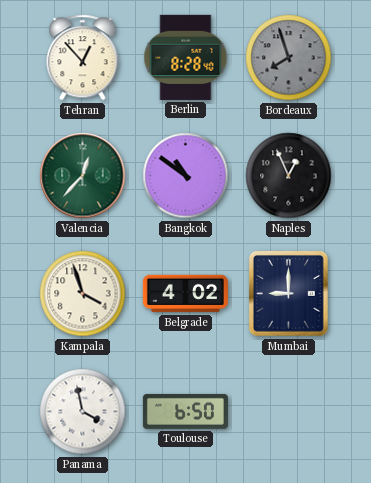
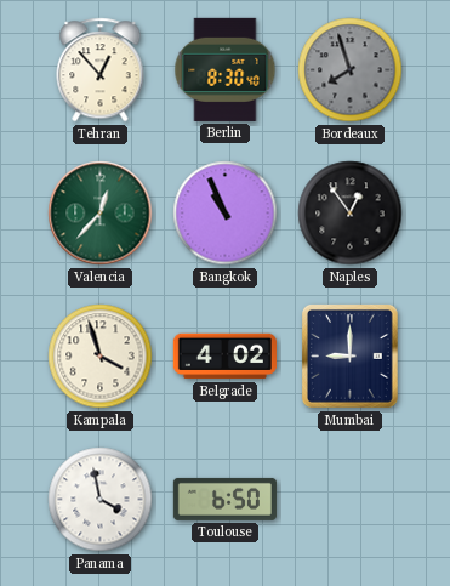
Berlin: 8:28 -> 8:30 (226, 69)
Bangkok: 10:51 -> 10:56 (226, 214)
Naples: 12:56 -> 12:54 (351, 214)
